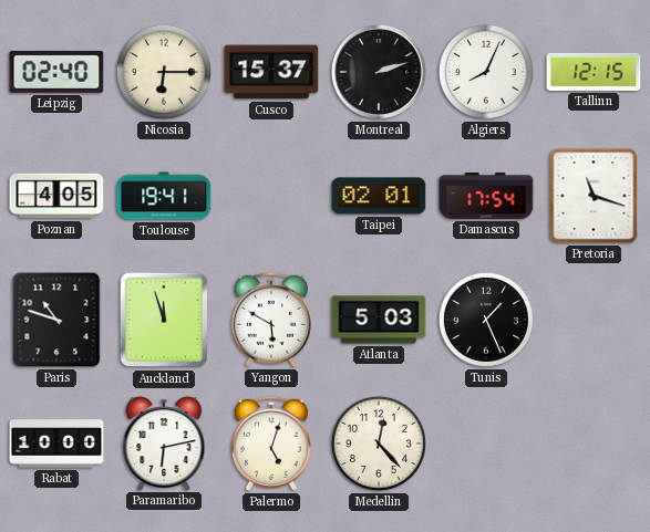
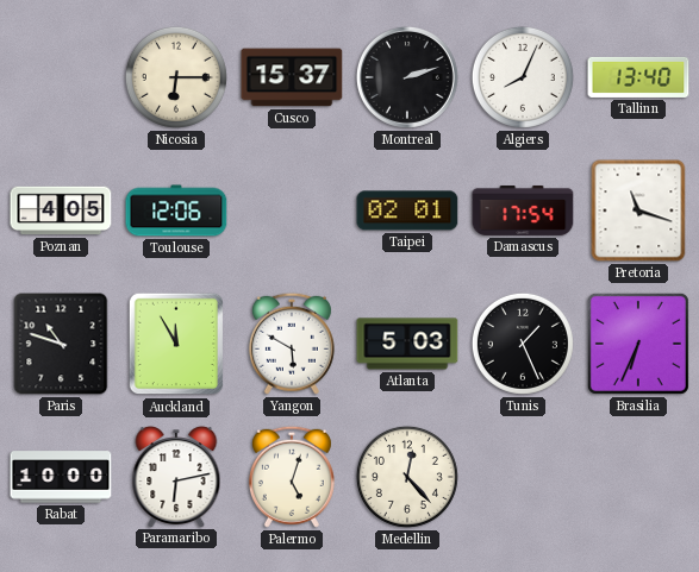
Leipzig: 02:40 -> none (56, 72)
Tallinn: 12:15 -> 13:40 (638, 77)
Toulouse: 19:41 -> 12:06 (176, 210)
Auckland: 11:57 -> 11:55 (176, 344)
Brasilia: none -> 6:34 (638, 344)
